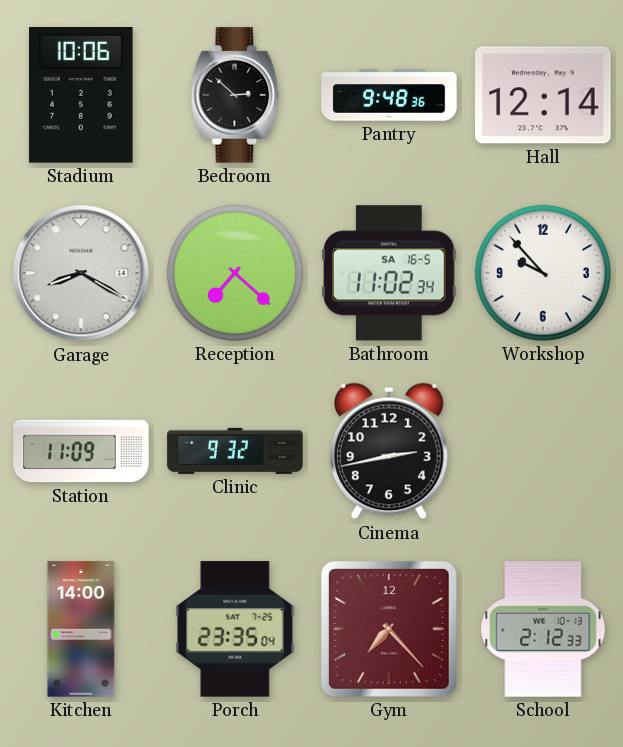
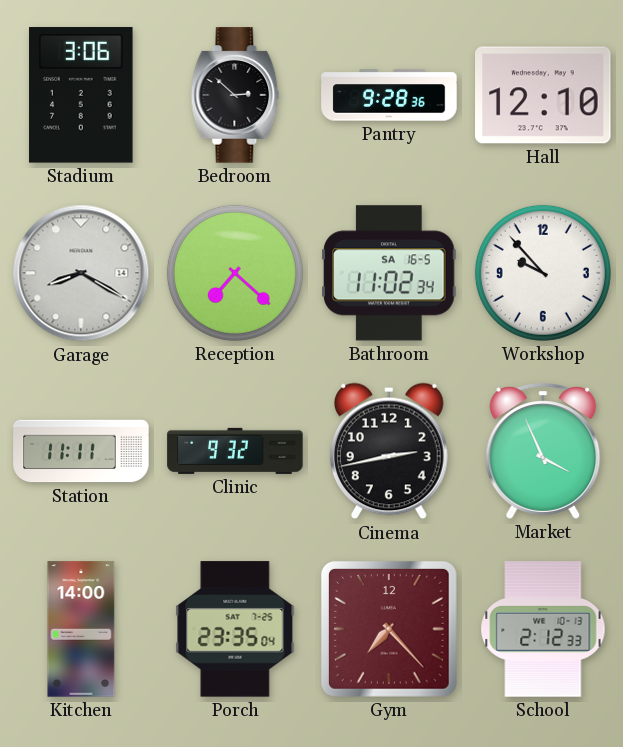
Stadium: 10:06 -> 3:06 (81, 95)
Pantry: 9:48 -> 9:28 (389, 95)
Hall: 12:14 -> 12:10 (543, 95)
Station: 11:09 -> 11:11 (81, 451)
Market: none -> 3:56 (543, 451)
